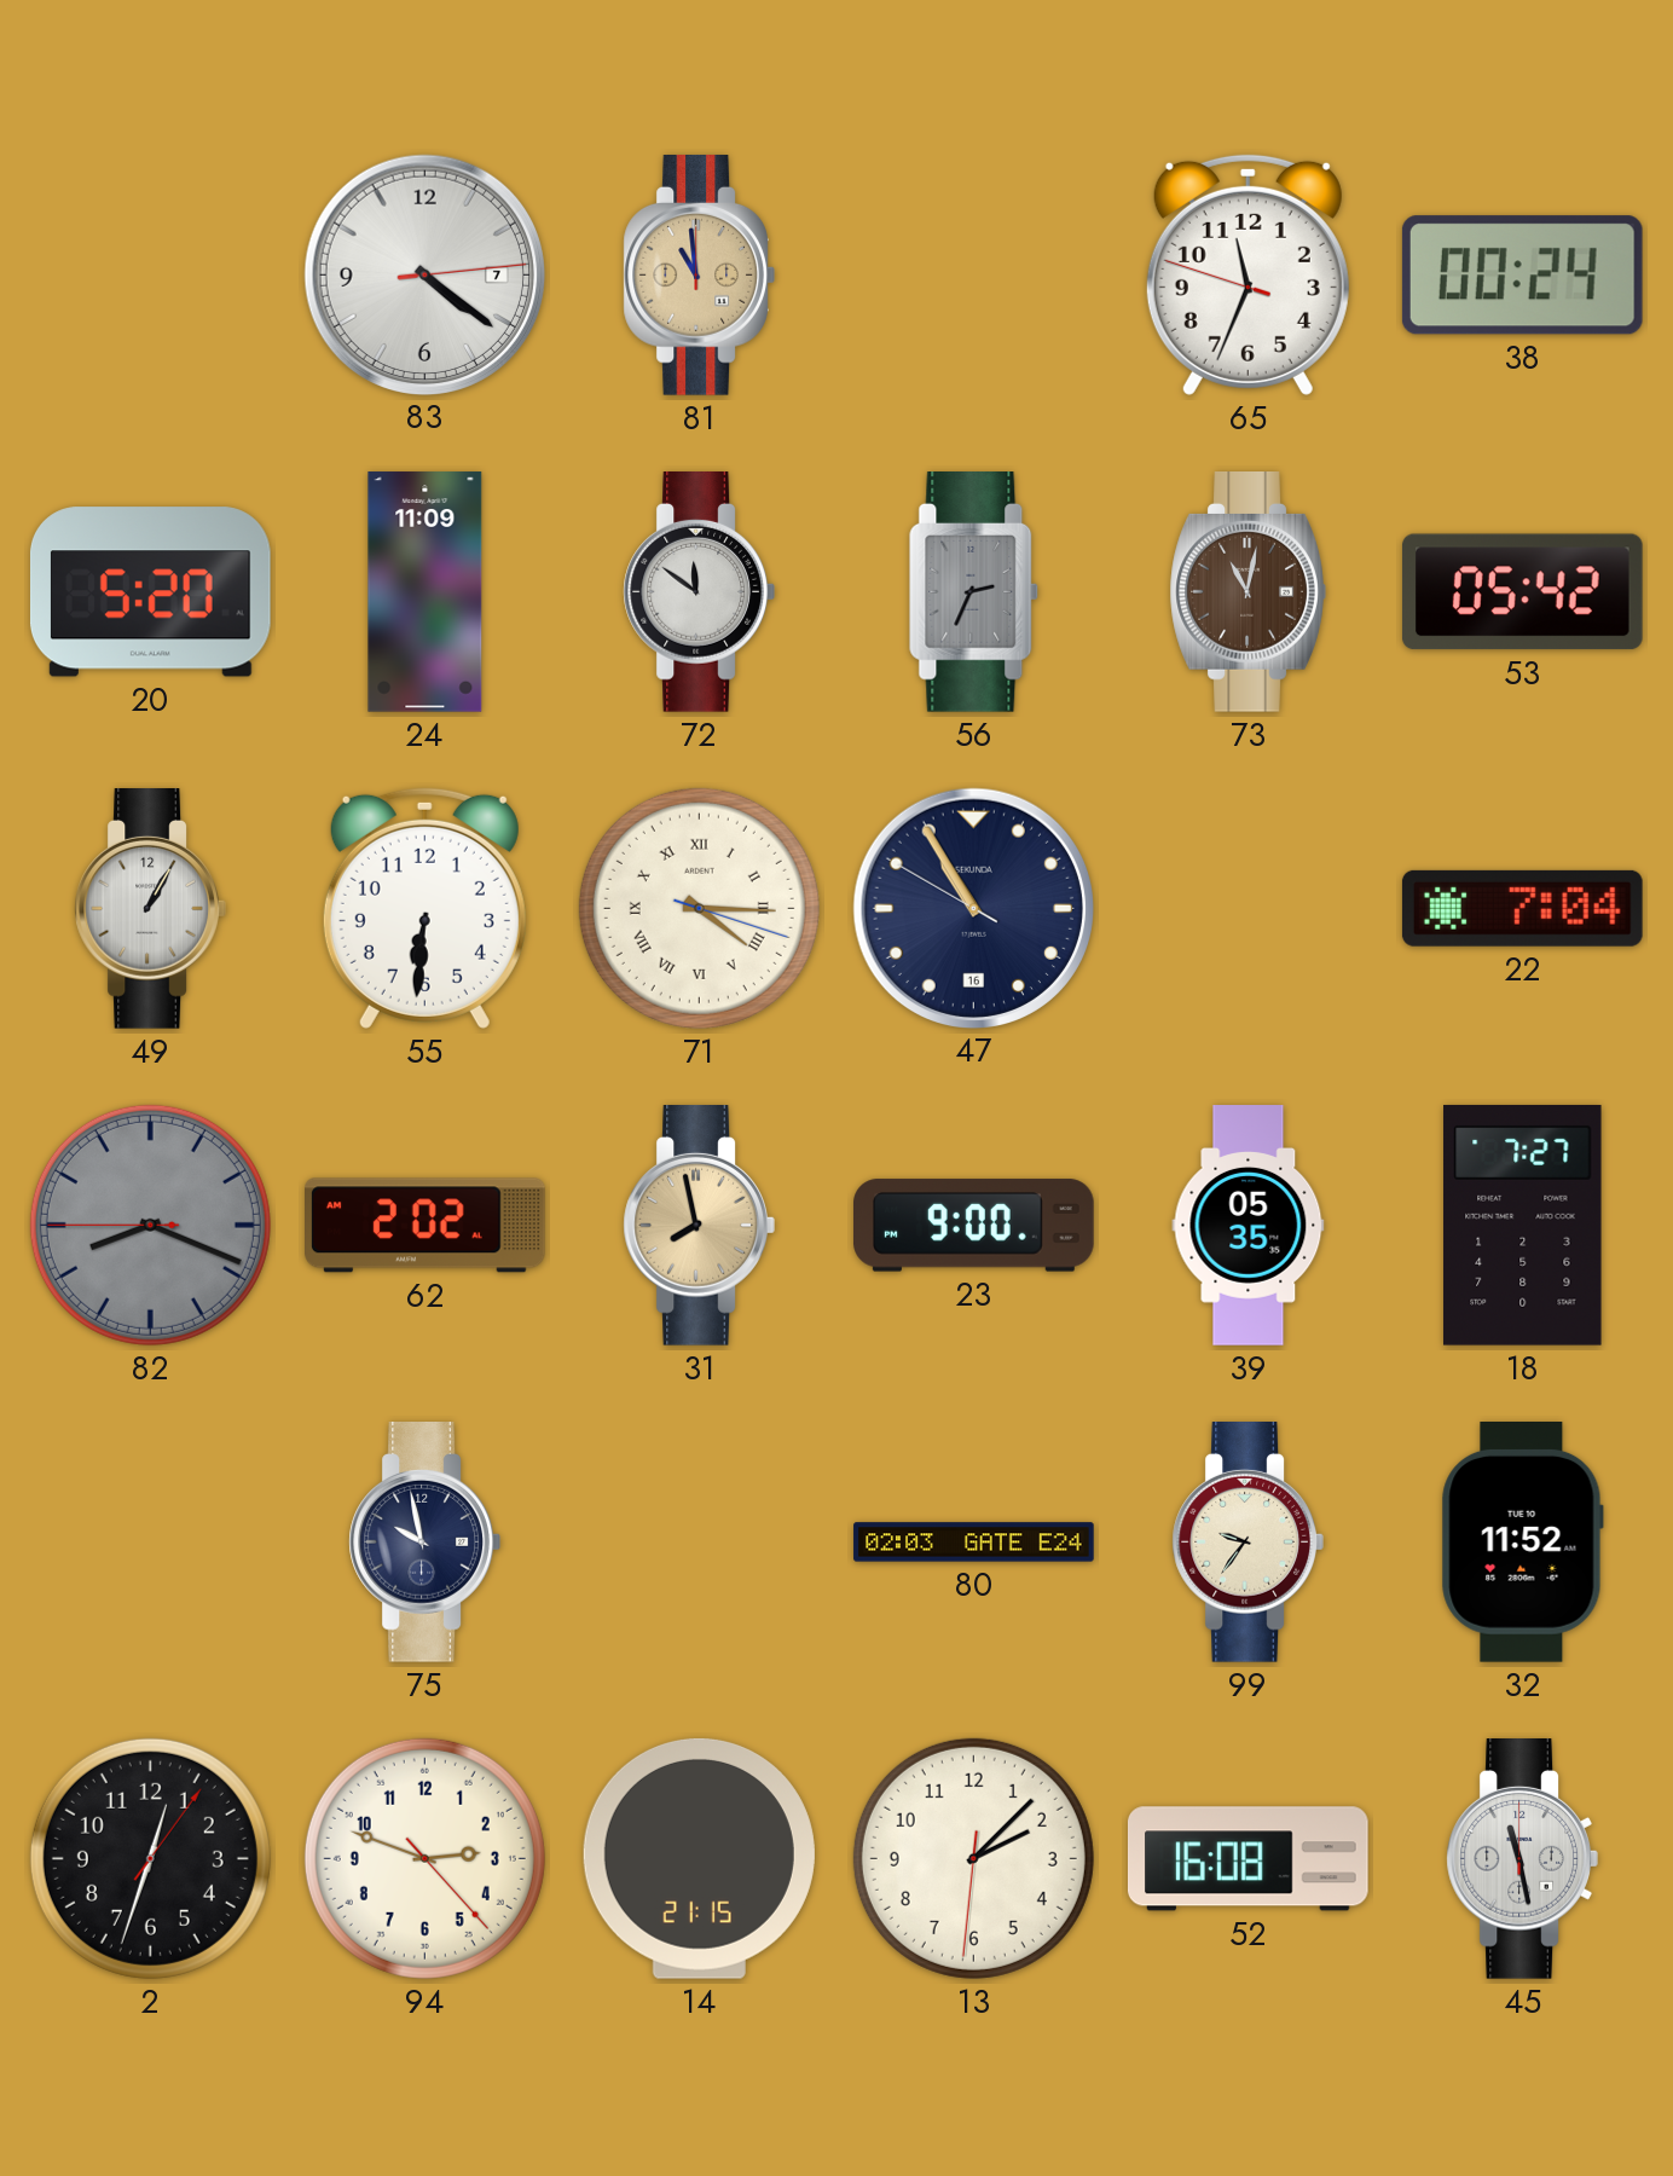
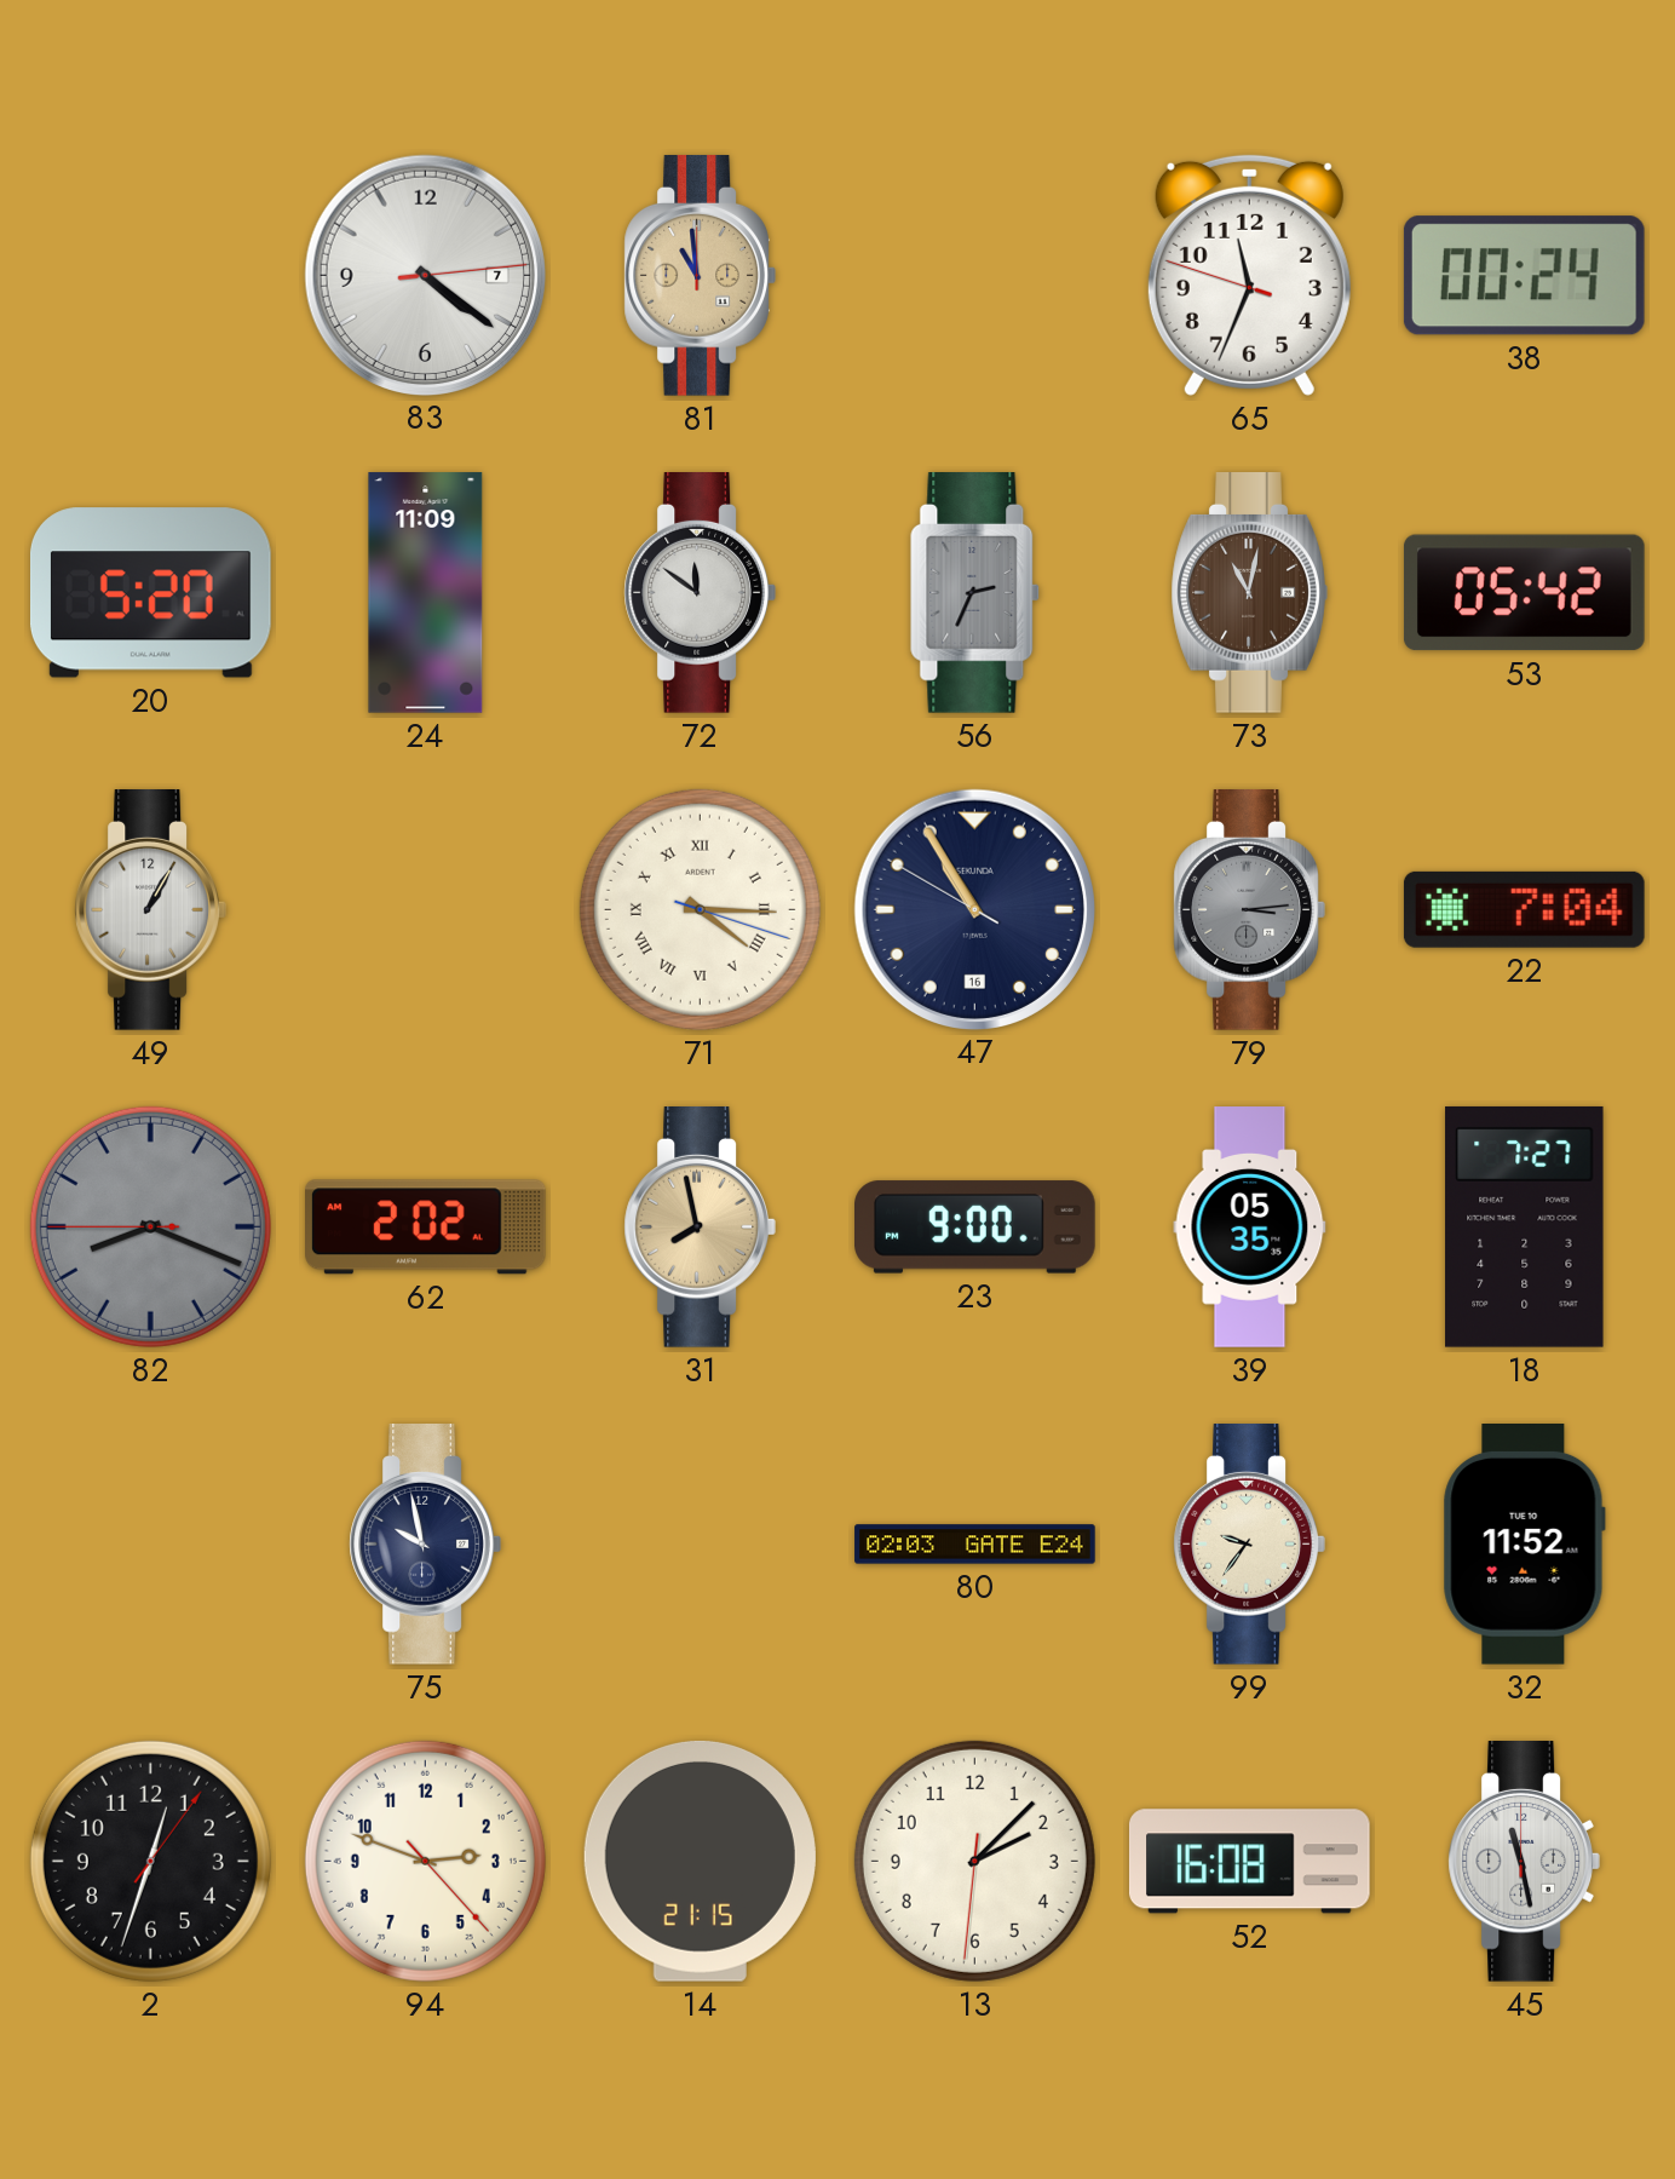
55: 6:31 -> none (424, 908)
79: none -> 3:14 (1249, 910)
